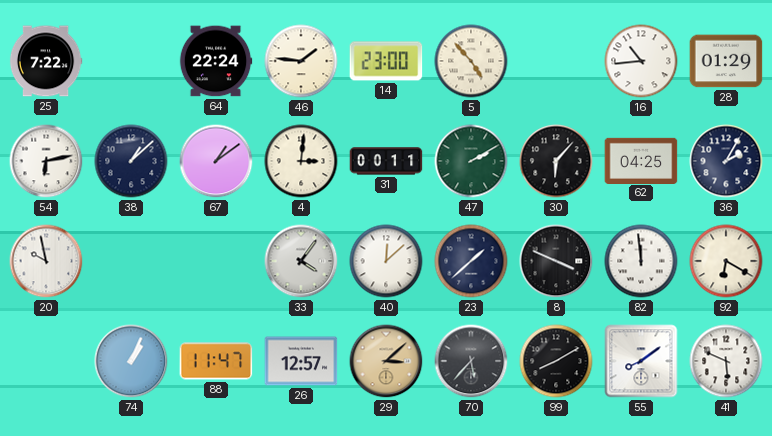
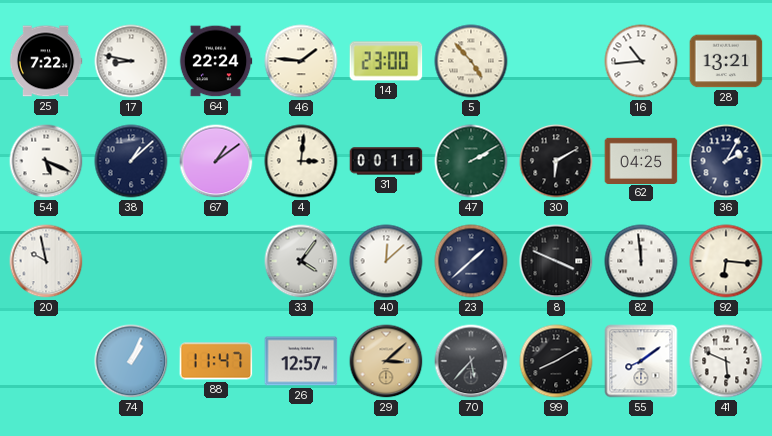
17: none -> 8:47 (131, 61)
28: 01:29 -> 13:21 (726, 61)
54: 6:13 -> 5:19 (46, 161)
30: 6:07 -> 6:10 (556, 161)
92: 6:20 -> 6:16 (726, 261)
